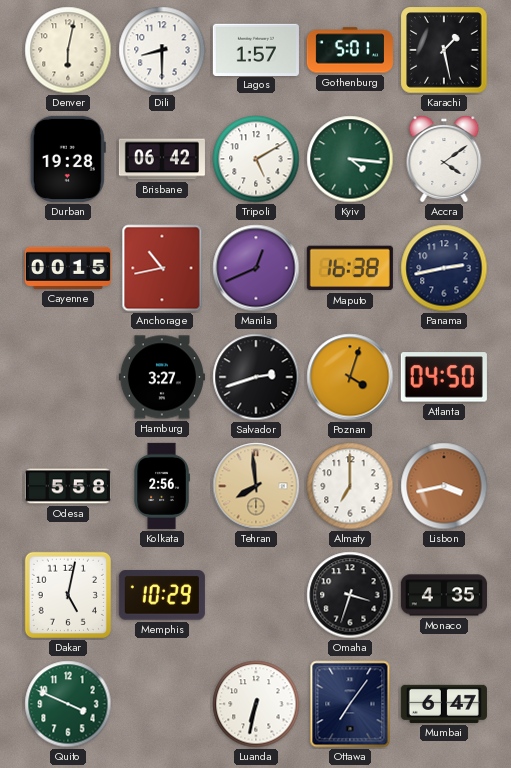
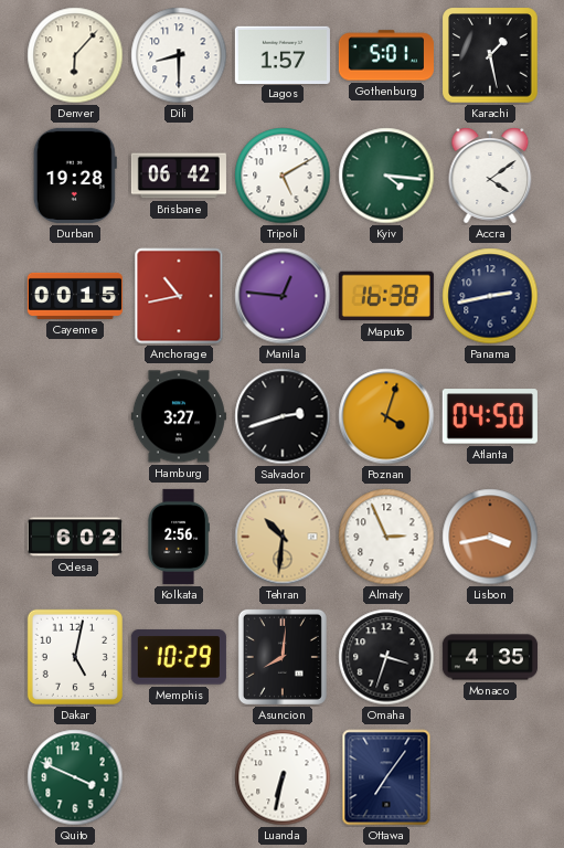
Denver: 6:02 -> 6:07 (75, 55)
Manila: 12:41 -> 12:46 (283, 296)
Odesa: 5:58 -> 6:02 (75, 537)
Tehran: 7:59 -> 10:31 (283, 537)
Almaty: 7:00 -> 2:56 (386, 537)
Asuncion: none -> 8:01 (283, 657)
Mumbai: 6:47 -> none (444, 704)
